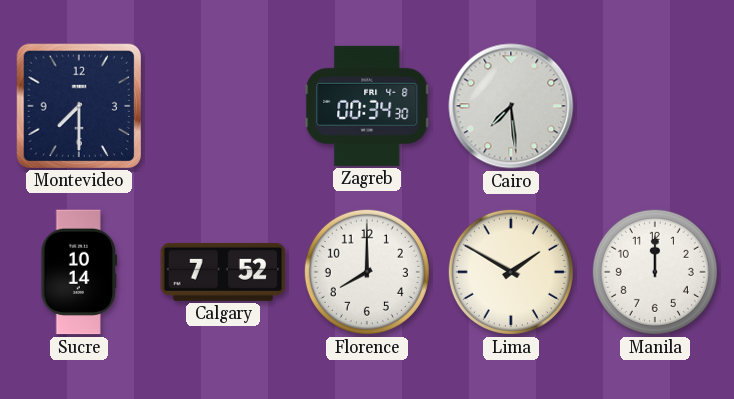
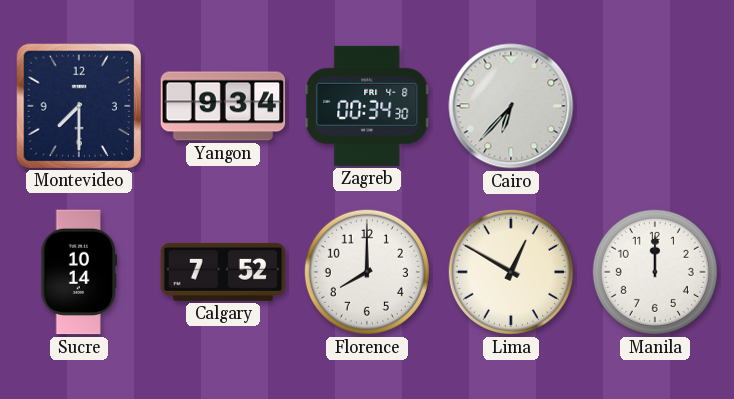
Yangon: none -> 9:34 (223, 106)
Cairo: 7:29 -> 6:37 (511, 106)
Lima: 1:50 -> 12:50 (511, 272)
